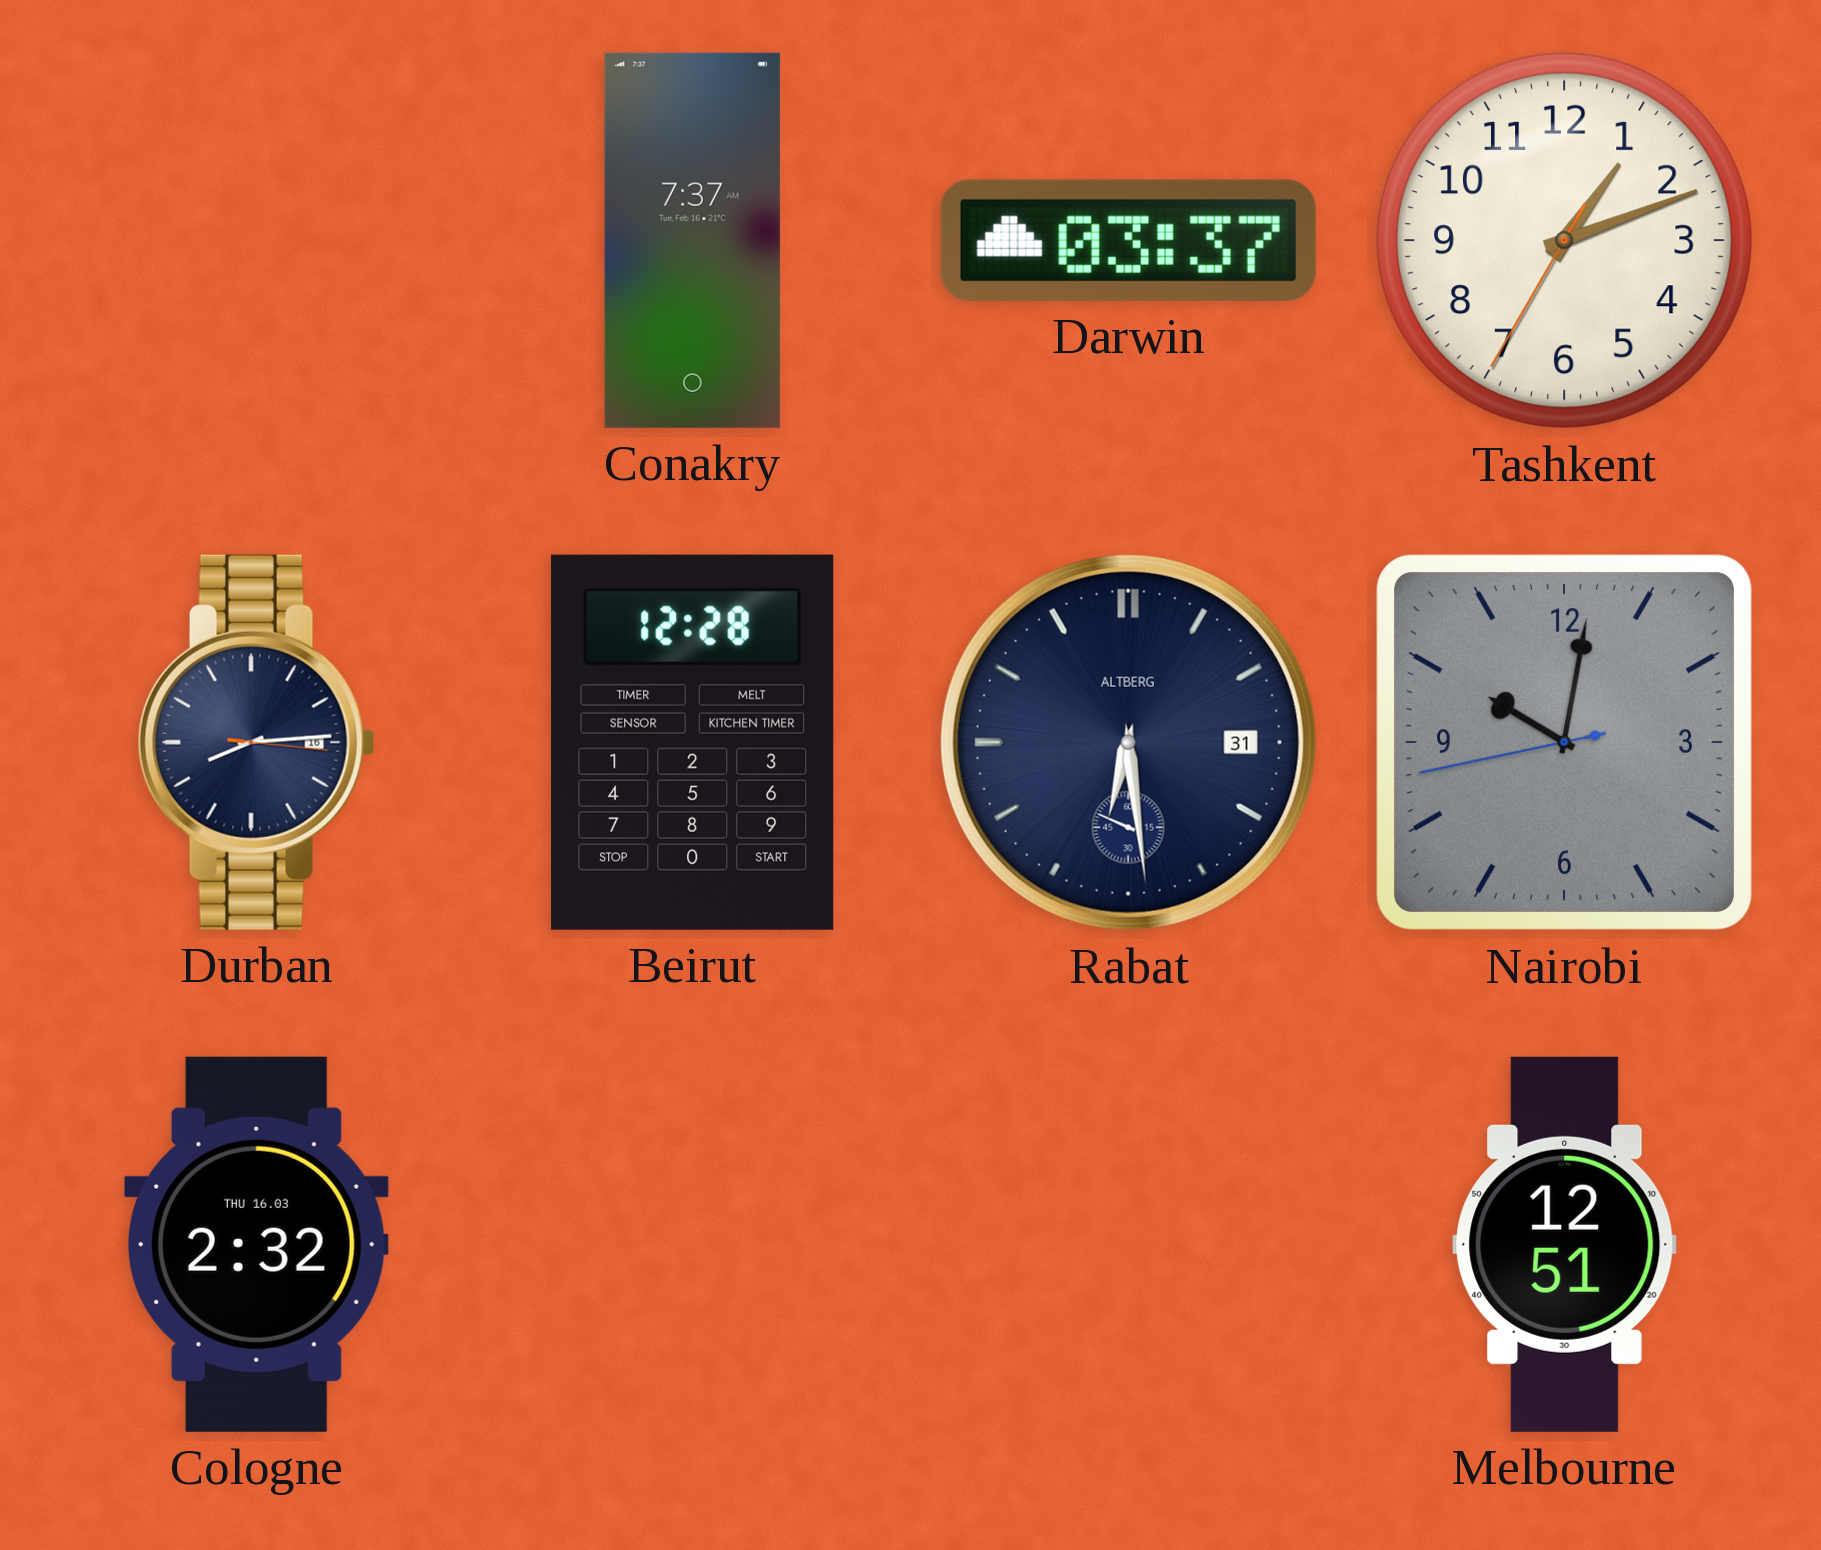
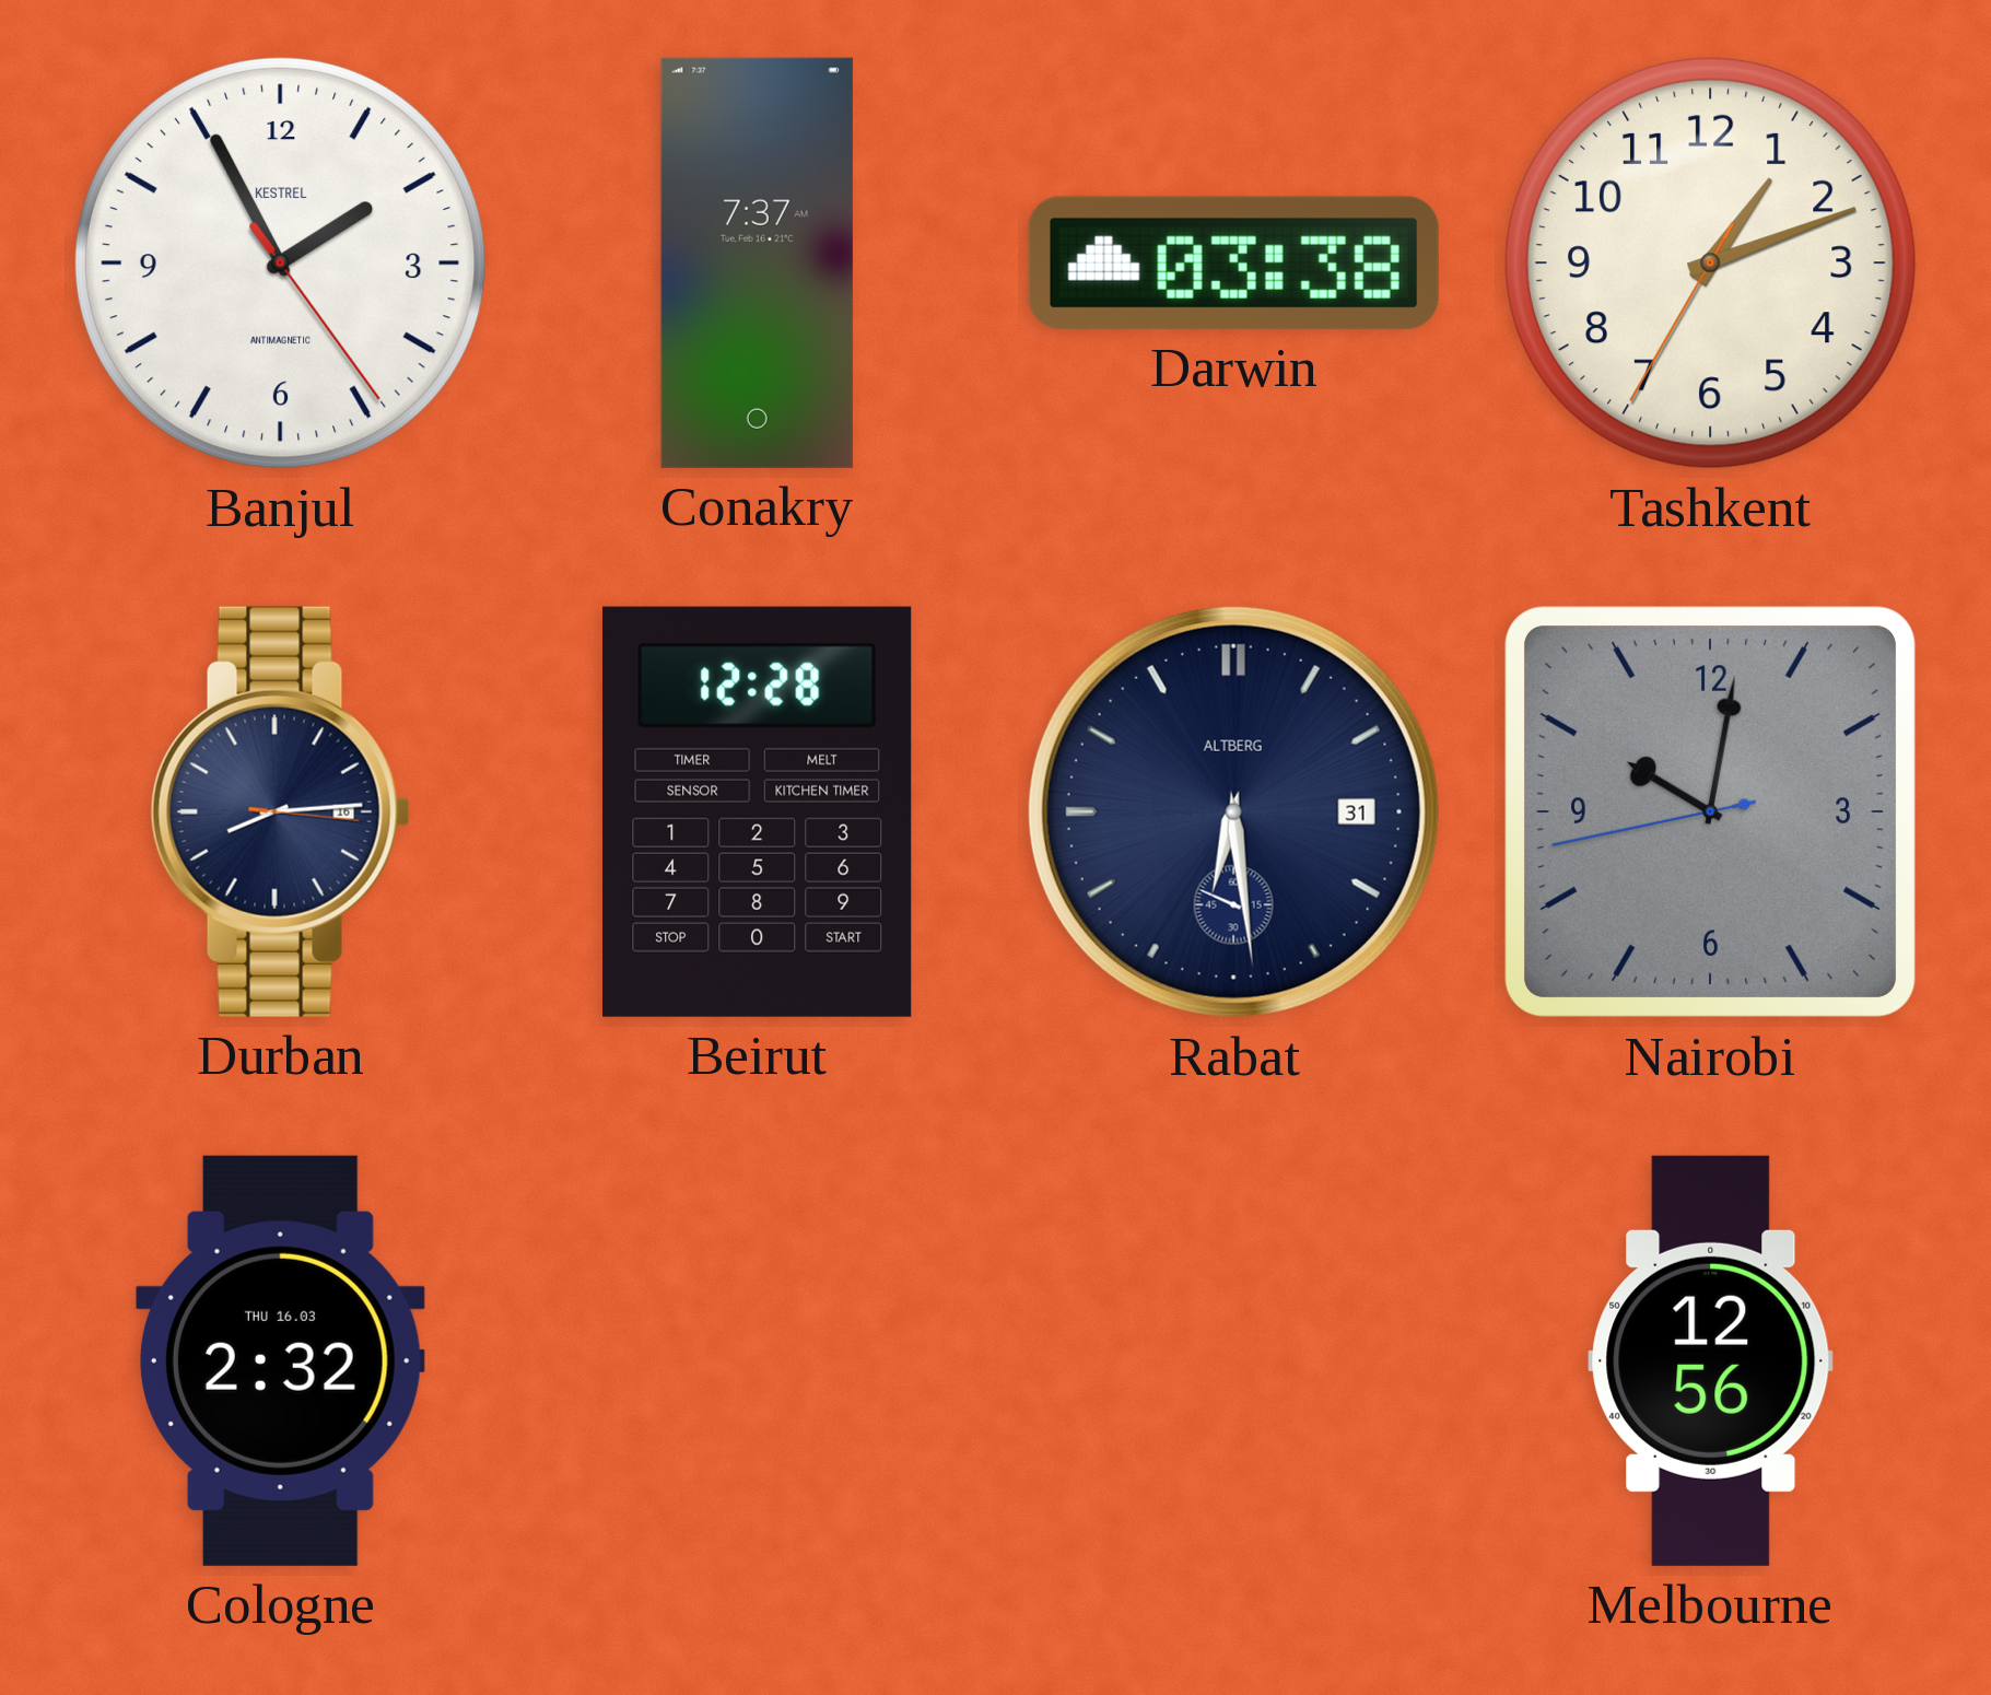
Banjul: none -> 1:55 (280, 262)
Darwin: 03:37 -> 03:38 (1233, 262)
Melbourne: 12:51 -> 12:56 (1711, 1360)
